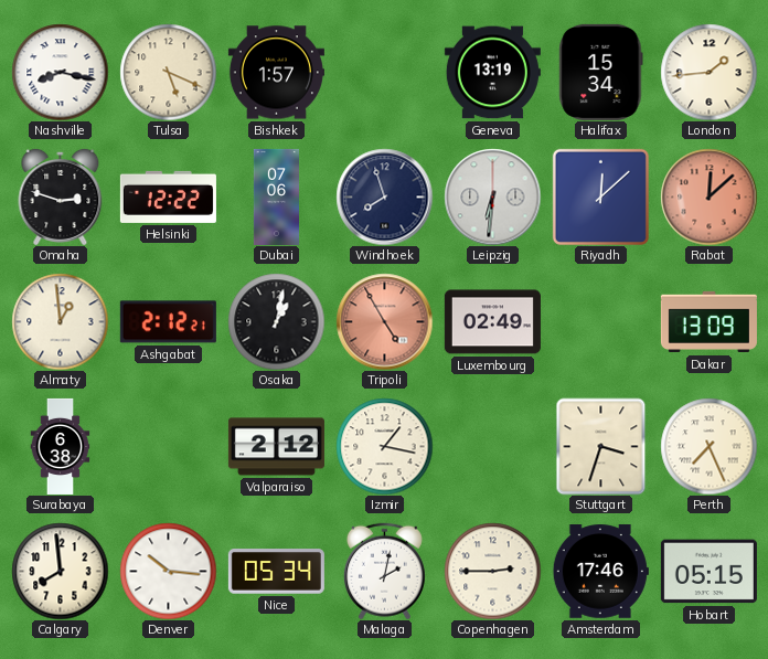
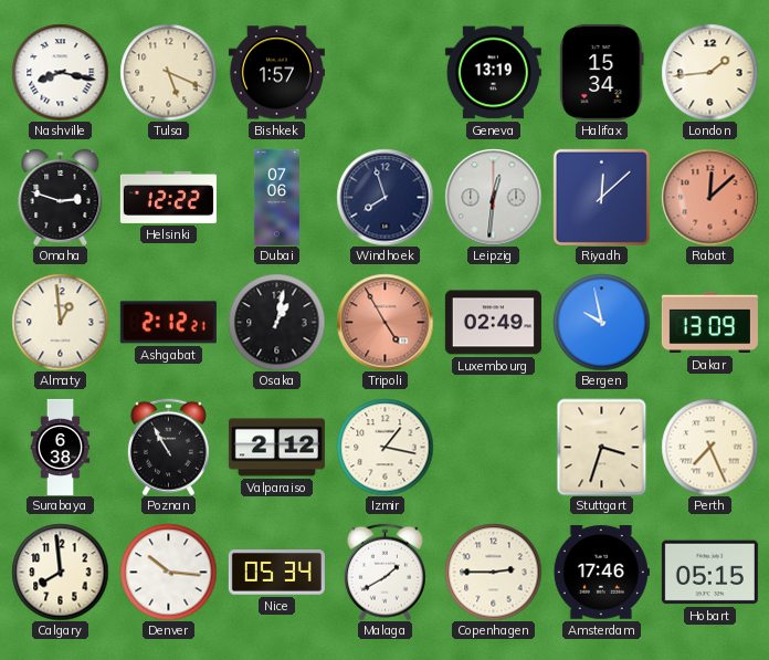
Leipzig: 6:31 -> 12:31 (493, 197)
Bergen: none -> 9:58 (601, 322)
Poznan: none -> 10:55 (168, 447)
Malaga: 2:02 -> 1:40 (384, 572)
